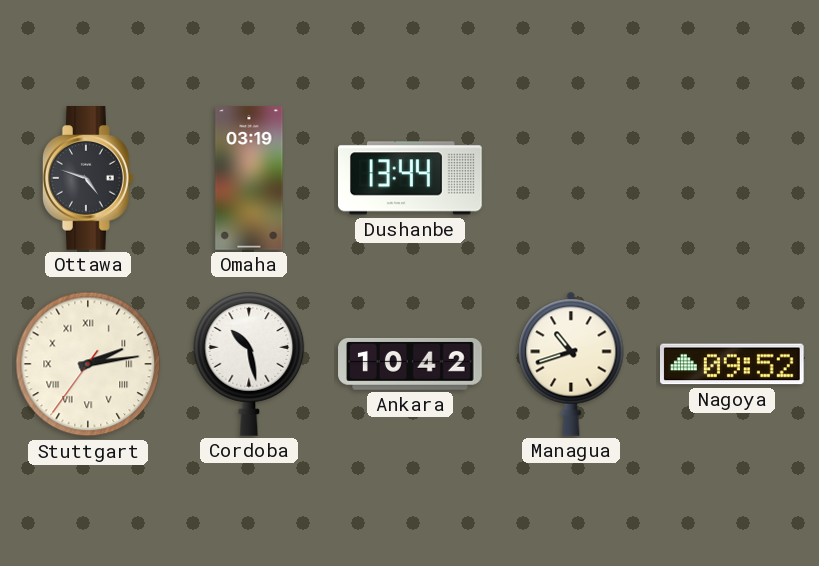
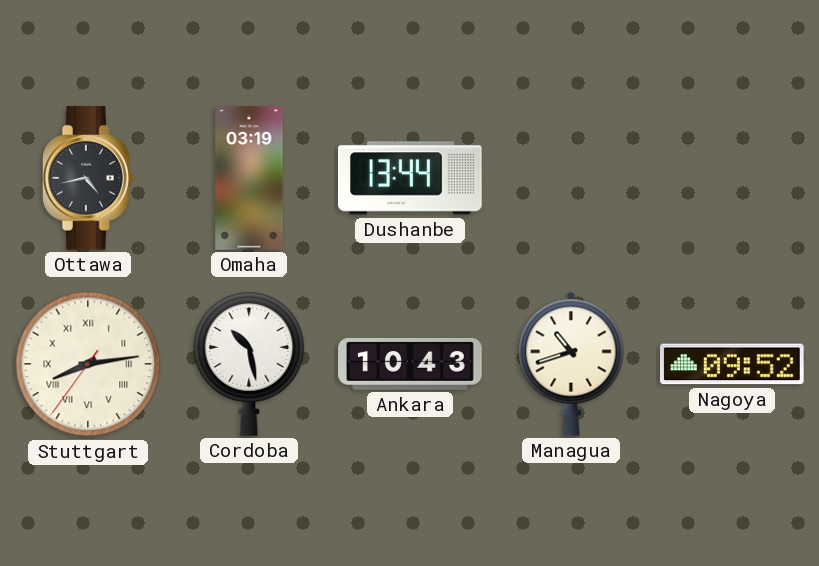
Ottawa: 4:48 -> 4:43 (89, 179)
Stuttgart: 2:13 -> 8:13 (88, 364)
Ankara: 10:42 -> 10:43 (410, 364)
